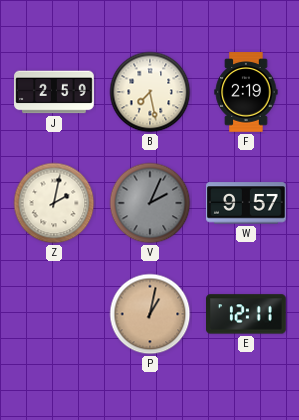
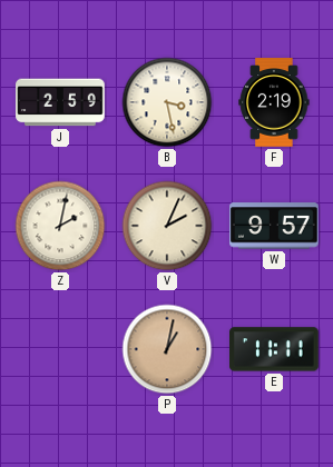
B: 7:28 -> 3:28 (167, 102)
V dial: grey -> cream (167, 226)
E: 12:11 -> 11:11 (275, 349)
